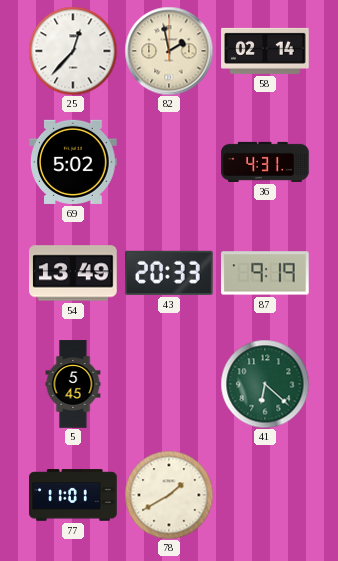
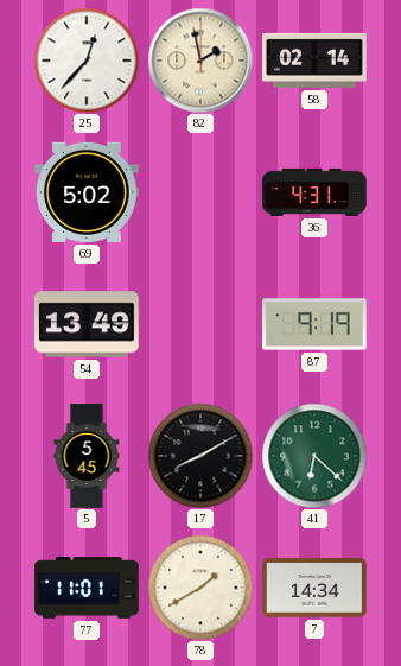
43: 20:33 -> none (170, 273)
17: none -> 8:10 (200, 456)
7: none -> 14:34 (314, 588)
